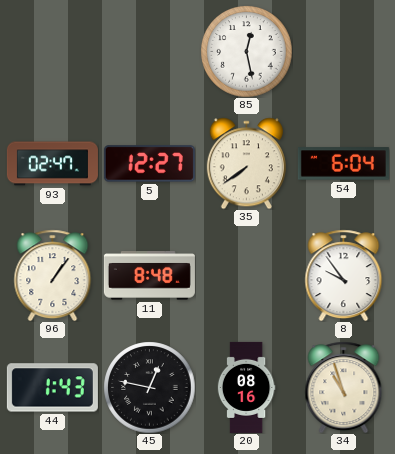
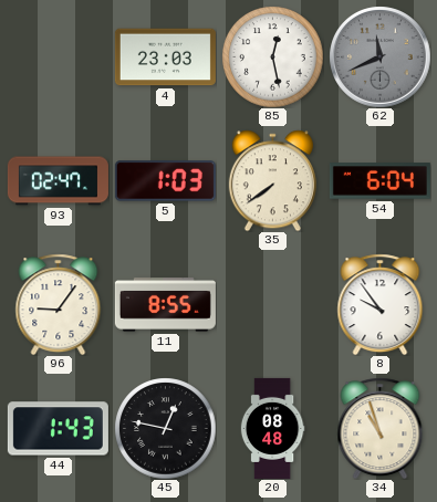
4: none -> 23:03 (165, 57)
62: none -> 11:41 (379, 56)
5: 12:27 -> 1:03 (165, 181)
96: 1:06 -> 9:06 (59, 304)
11: 8:48 -> 8:55 (165, 305)
20: 08:16 -> 08:48 (272, 428)
